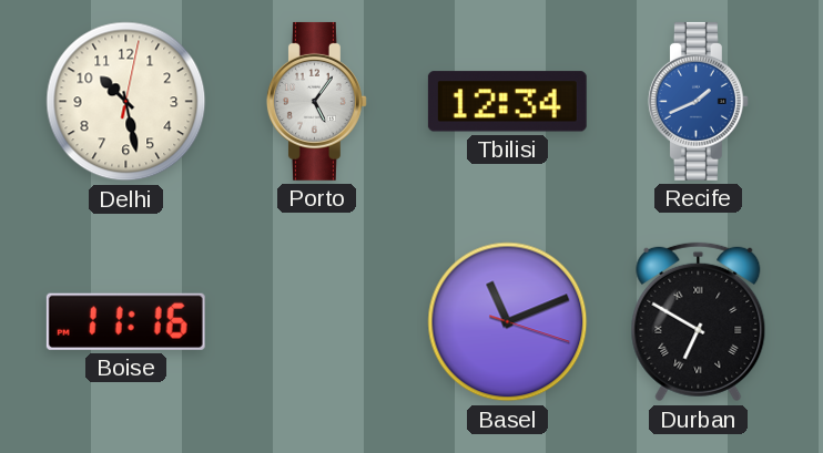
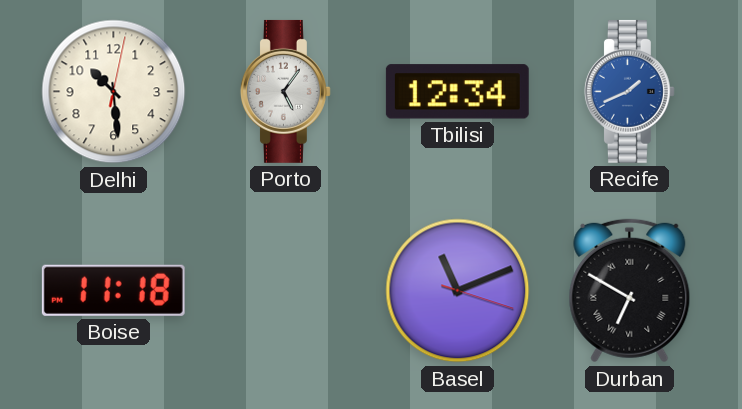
Delhi: 10:28 -> 10:29 (114, 92)
Boise: 11:16 -> 11:18 (113, 290)
